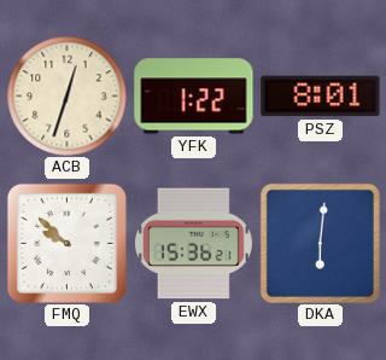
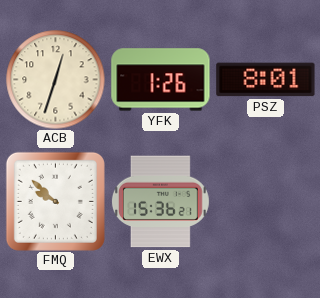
YFK: 1:22 -> 1:26 (161, 80)
DKA: 6:01 -> none (320, 243)
